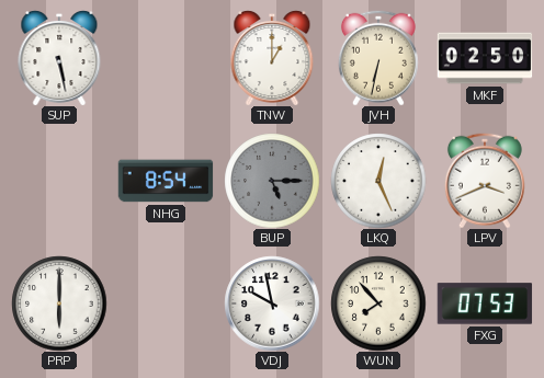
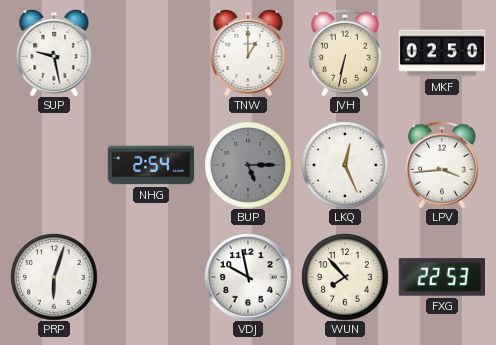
SUP: 5:28 -> 9:28 (54, 53)
NHG: 8:54 -> 2:54 (151, 165)
LPV: 3:41 -> 3:44 (442, 165)
PRP: 6:00 -> 6:03 (54, 277)
FXG: 07:53 -> 22:53 (442, 277)
